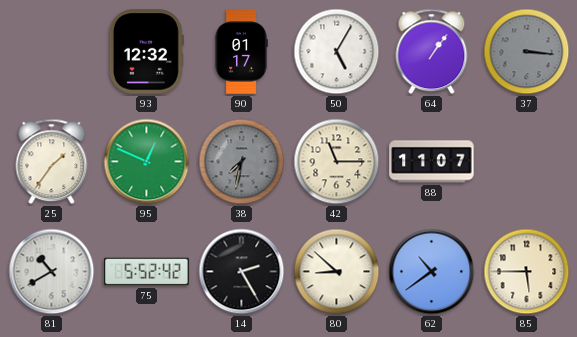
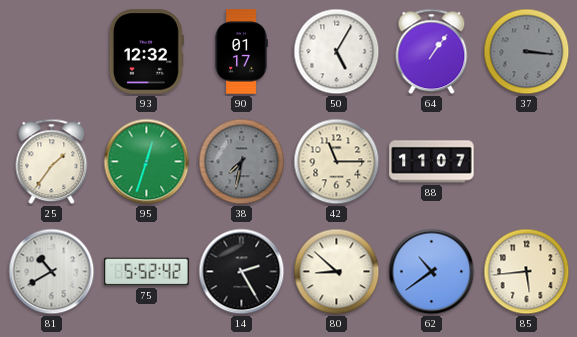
95: 12:49 -> 12:33 (147, 162)
85: 5:45 -> 5:44 (527, 272)
